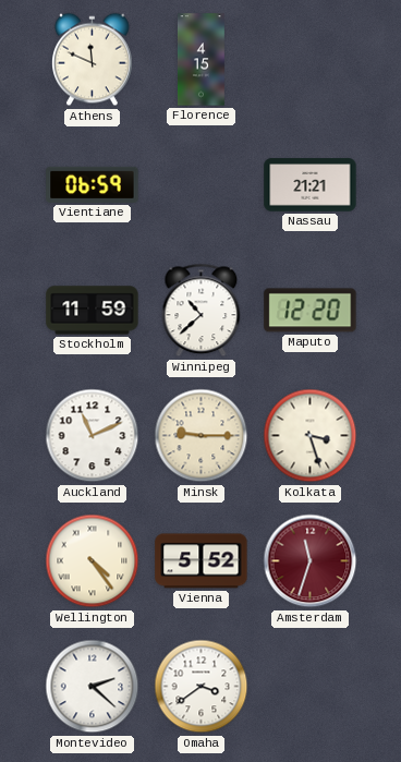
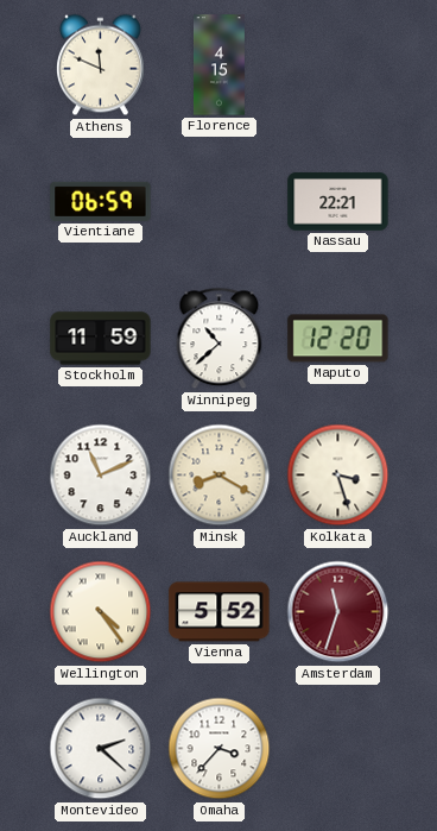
Nassau: 21:21 -> 22:21 (338, 202)
Minsk: 9:15 -> 8:20 (220, 476)
Omaha: 3:39 -> 3:37 (220, 749)
